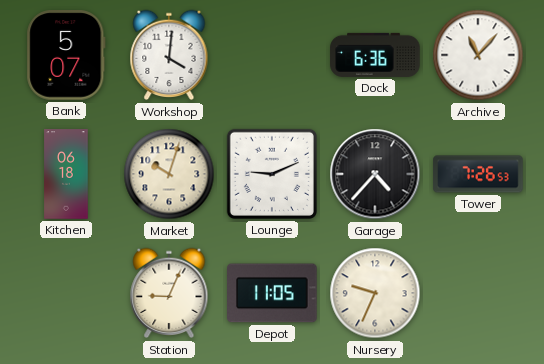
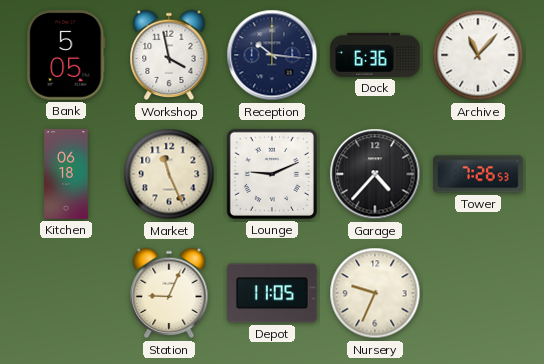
Bank: 5:07 -> 5:05 (66, 55)
Workshop: 4:01 -> 3:58 (169, 55)
Reception: none -> 10:16 (272, 55)
Market: 10:03 -> 11:26 (169, 174)
